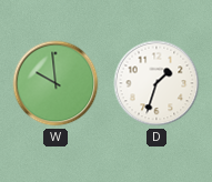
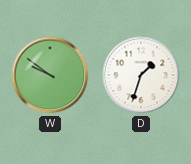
W: 9:59 -> 9:51 (50, 75)
